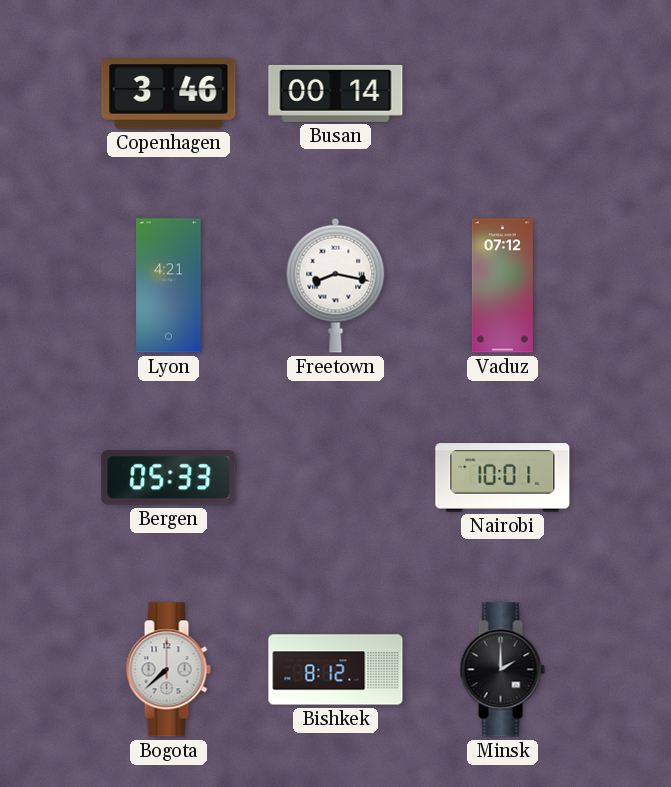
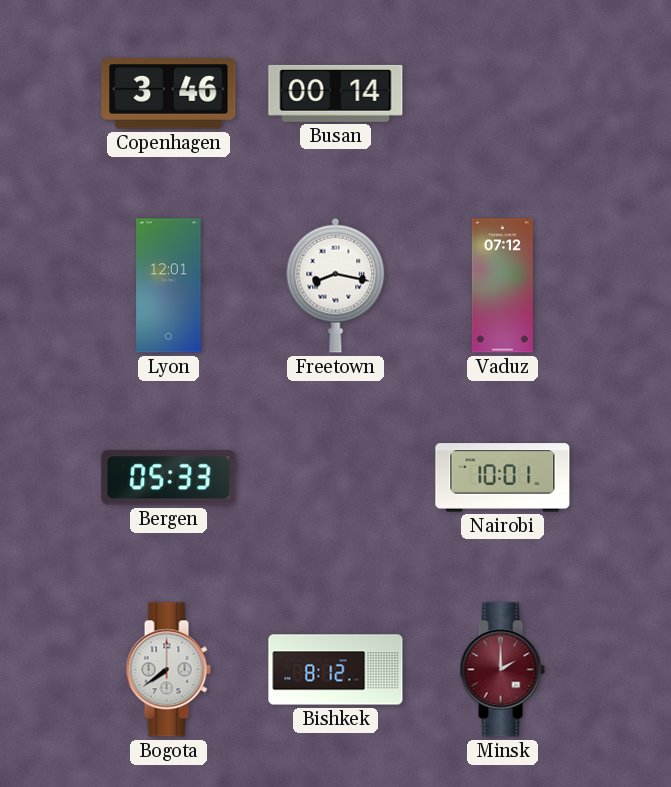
Lyon: 4:21 -> 12:01 (169, 286)
Bogota: 7:38 -> 7:39 (168, 670)
Minsk dial: black -> burgundy (502, 670)
